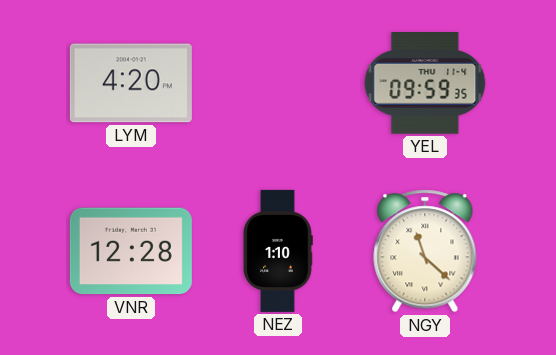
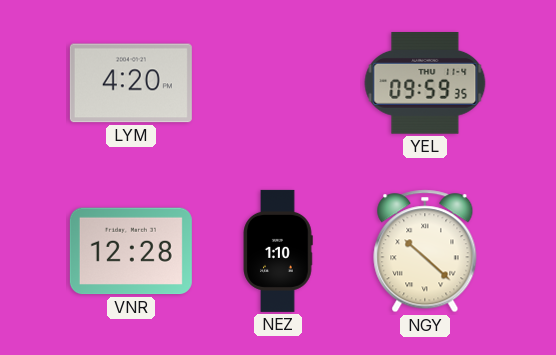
NGY: 11:22 -> 10:22 (425, 251)
